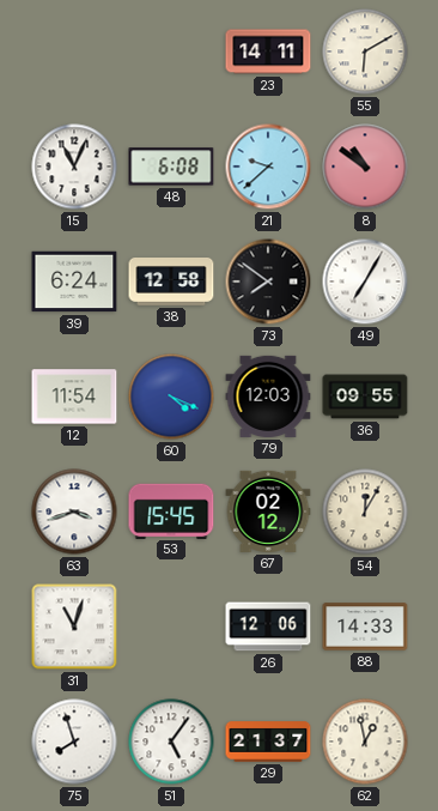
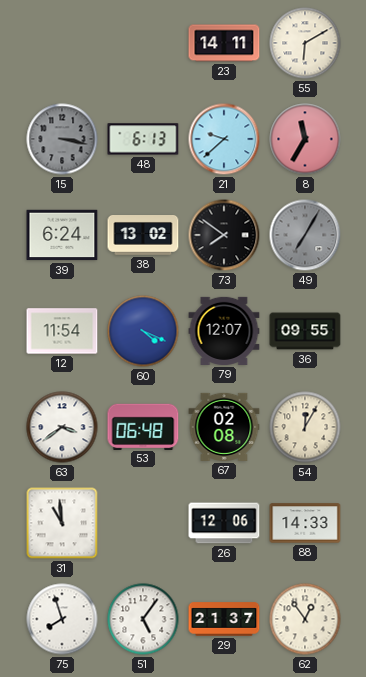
15: 11:04 -> 3:17 (62, 139)
15 dial: white -> grey (62, 139)
48: 6:08 -> 6:13 (143, 139)
8: 10:51 -> 11:35 (305, 139)
38: 12:58 -> 13:02 (143, 236)
49 dial: white -> grey (305, 235)
79: 12:03 -> 12:07 (224, 331)
63: 3:42 -> 3:39 (62, 427)
53: 15:45 -> 06:48 (143, 426)
67: 02:12 -> 02:08 (224, 427)
31: 11:03 -> 10:59 (62, 523)
62: 12:58 -> 12:54 (305, 619)
